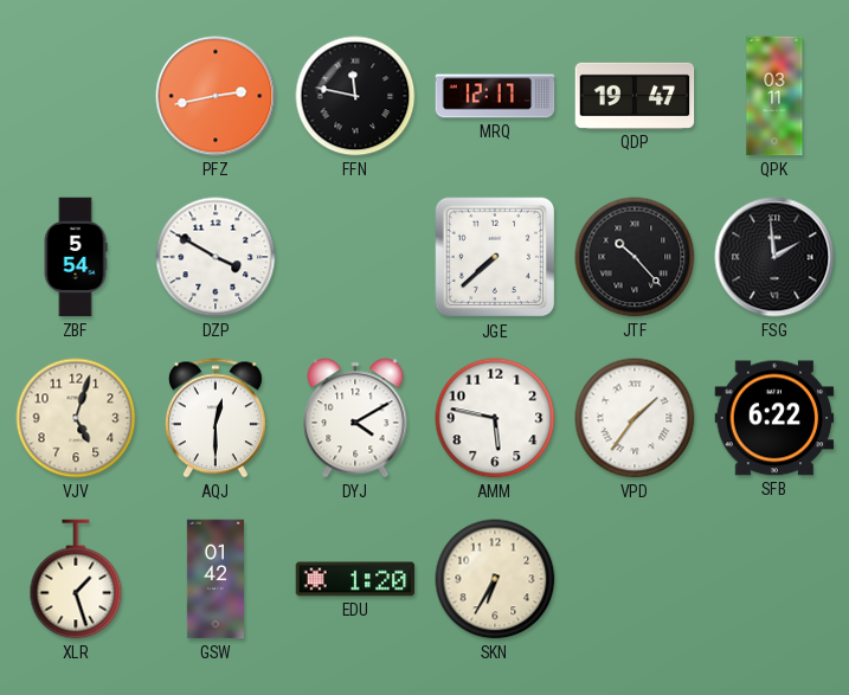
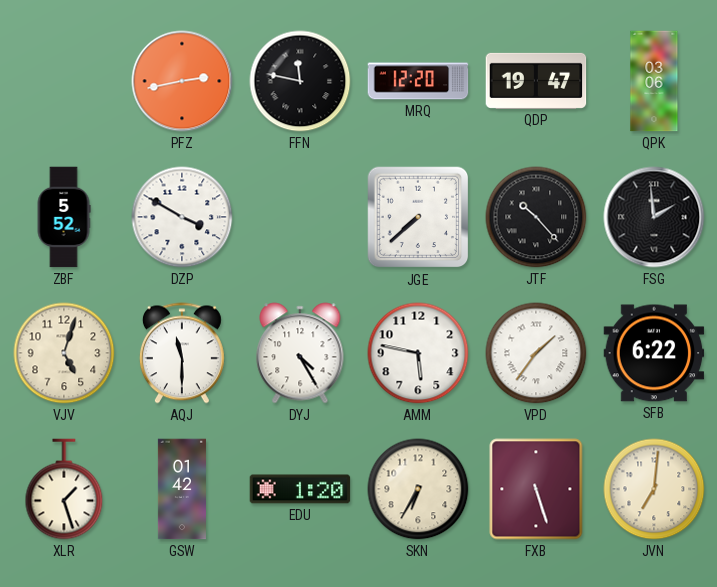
MRQ: 12:17 -> 12:20 (418, 81)
QPK: 03:11 -> 03:06 (654, 81)
ZBF: 5:54 -> 5:52 (64, 217)
AQJ: 12:30 -> 11:30 (182, 353)
DYJ: 4:10 -> 4:25 (300, 353)
FXB: none -> 5:27 (536, 489)
JVN: none -> 7:01 (654, 489)
